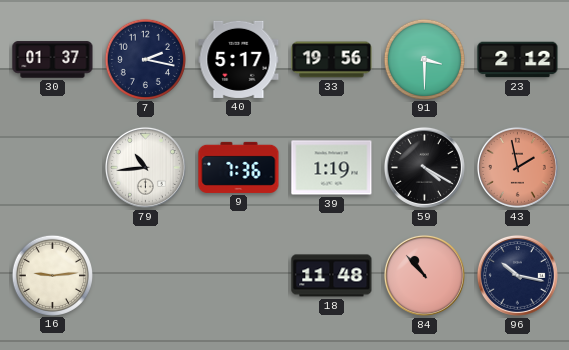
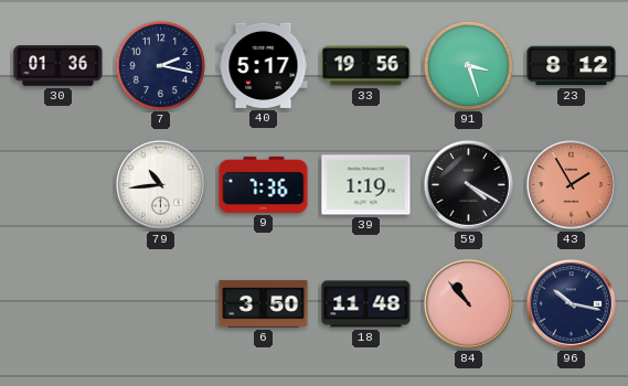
30: 01:37 -> 01:36 (58, 66)
91: 3:30 -> 3:27 (468, 65)
23: 2:12 -> 8:12 (572, 66)
43: 1:58 -> 1:55 (571, 184)
16: 9:14 -> none (52, 275)
6: none -> 3:50 (264, 303)
